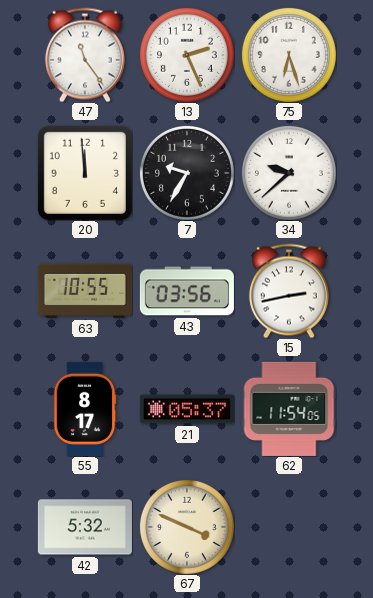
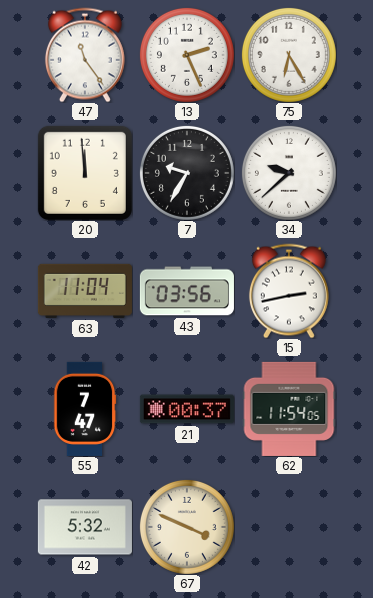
75: 6:27 -> 6:25 (289, 55)
63: 10:55 -> 11:04 (85, 291)
55: 8:17 -> 7:47 (85, 409)
21: 05:37 -> 00:37 (187, 409)
